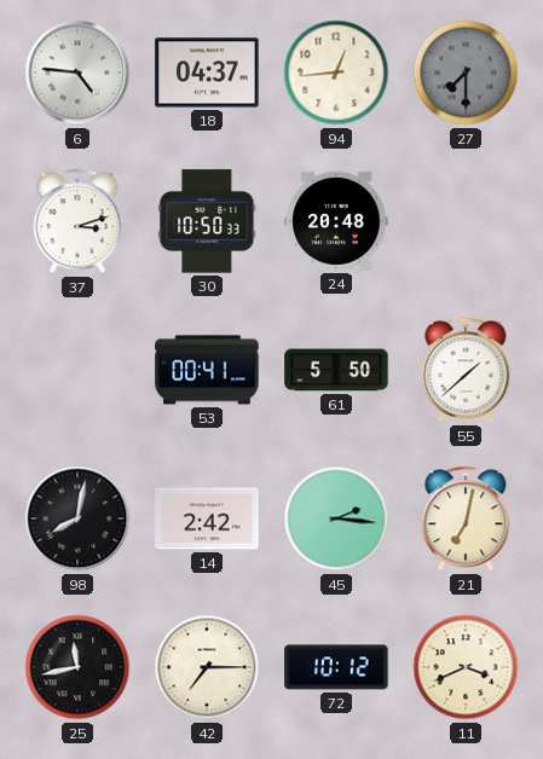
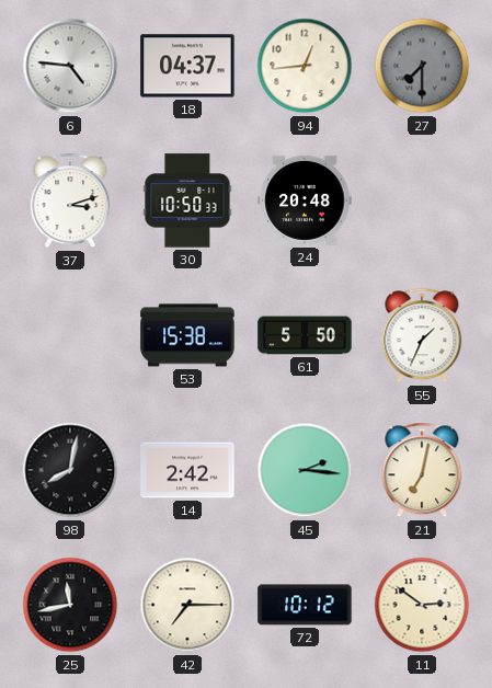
53: 00:41 -> 15:38 (187, 335)
55: 1:38 -> 1:34 (422, 335)
11: 3:41 -> 2:51 (422, 605)
